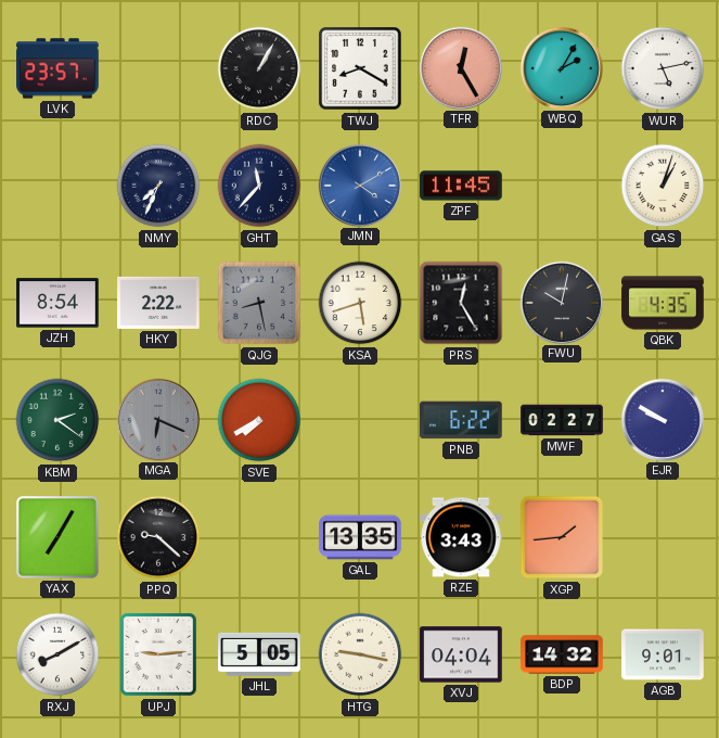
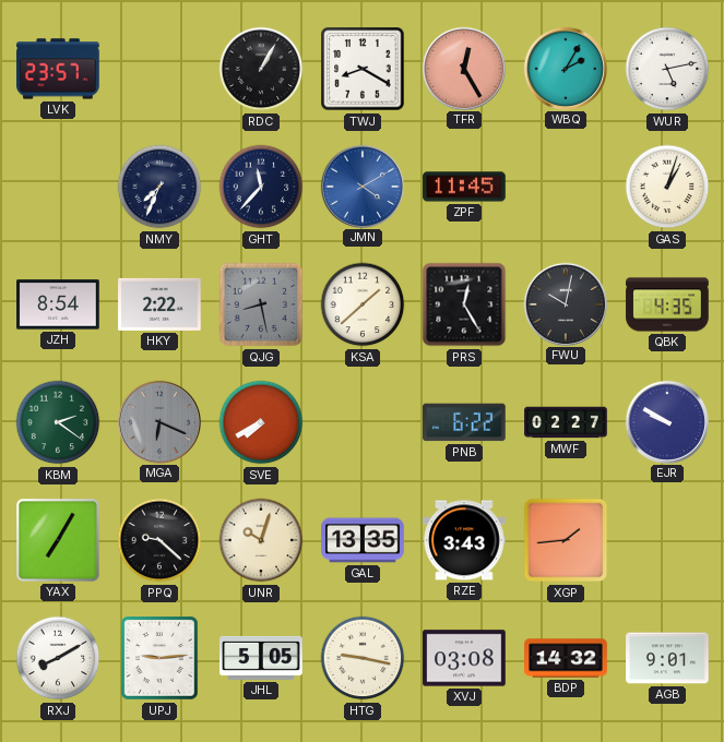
KSA: 5:42 -> 1:38 (363, 304)
UNR: none -> 10:03 (261, 540)
XVJ: 04:04 -> 03:08 (464, 658)
